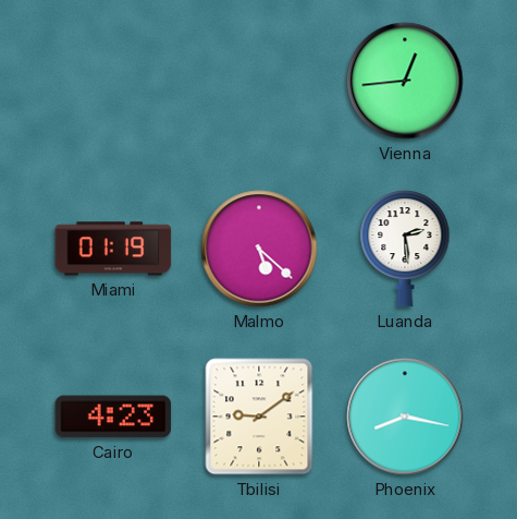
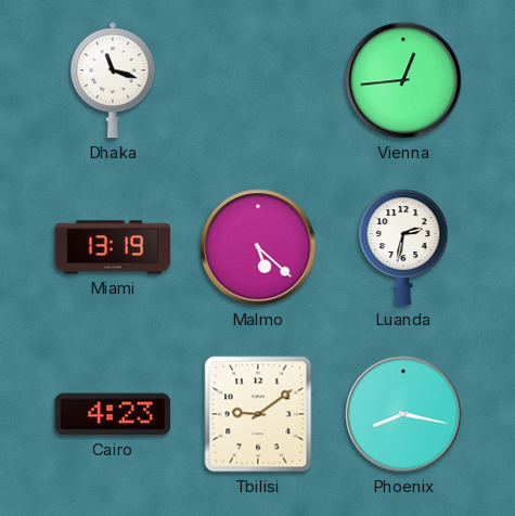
Dhaka: none -> 11:18 (114, 80)
Miami: 01:19 -> 13:19 (113, 247)
Luanda: 2:29 -> 2:32 (403, 247)
